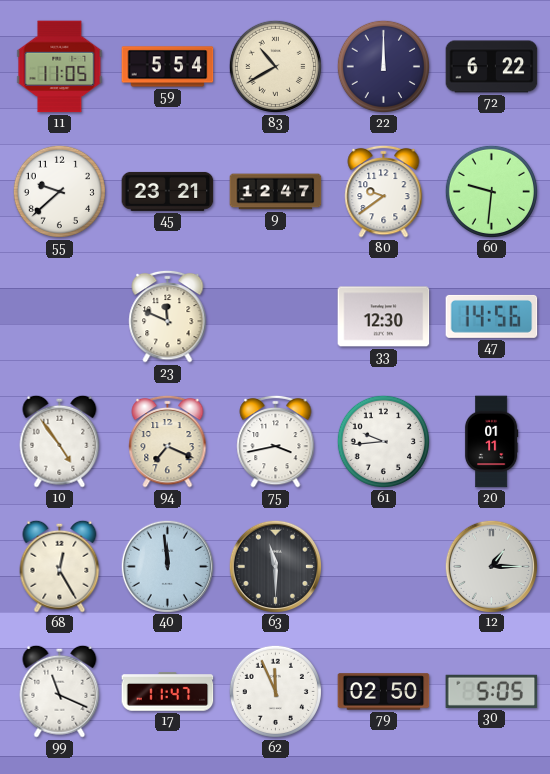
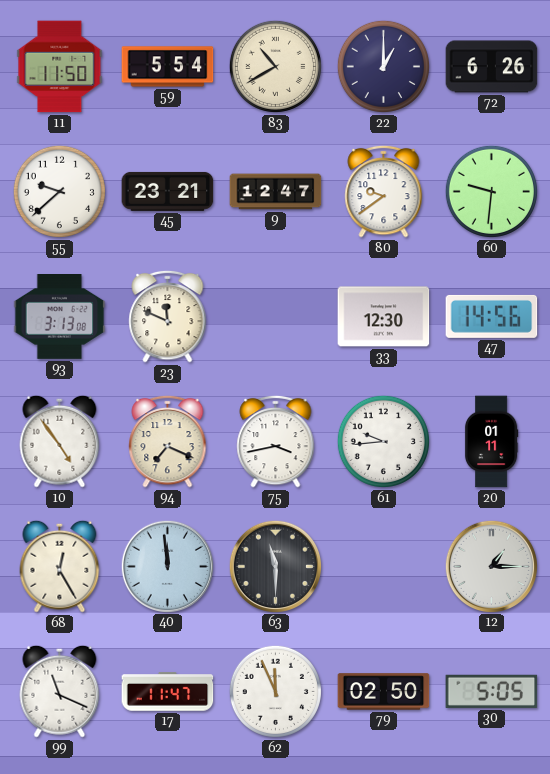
11: 11:05 -> 11:50 (60, 67)
22: 12:00 -> 1:00 (383, 66)
72: 6:22 -> 6:26 (492, 67)
93: none -> 3:13 (60, 317)
